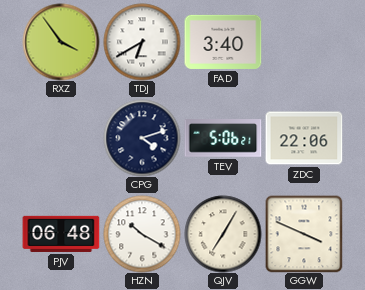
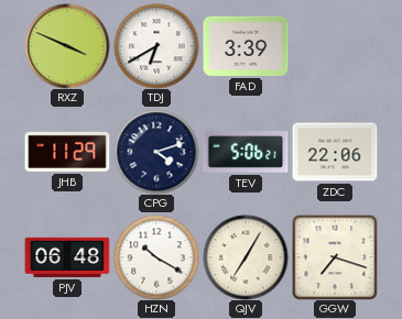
RXZ: 3:54 -> 3:49 (67, 46)
FAD: 3:40 -> 3:39 (246, 46)
JHB: none -> 11:29 (67, 152)
GGW: 3:49 -> 7:18 (335, 257)
